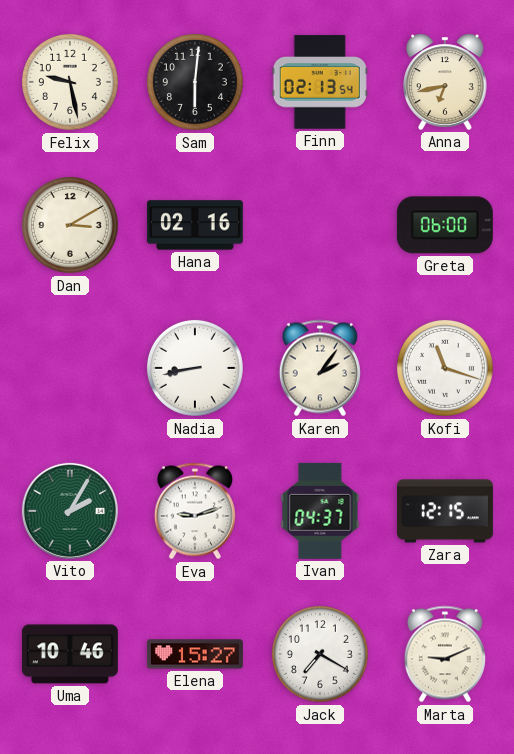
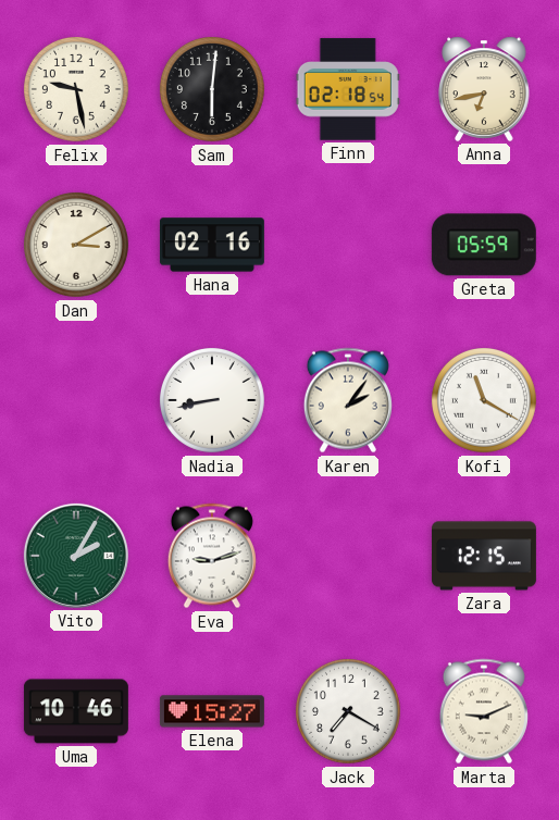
Finn: 02:13 -> 02:18 (348, 89)
Greta: 06:00 -> 05:59 (484, 245)
Kofi: 11:18 -> 11:20 (484, 400)
Ivan: 04:37 -> none (320, 511)
